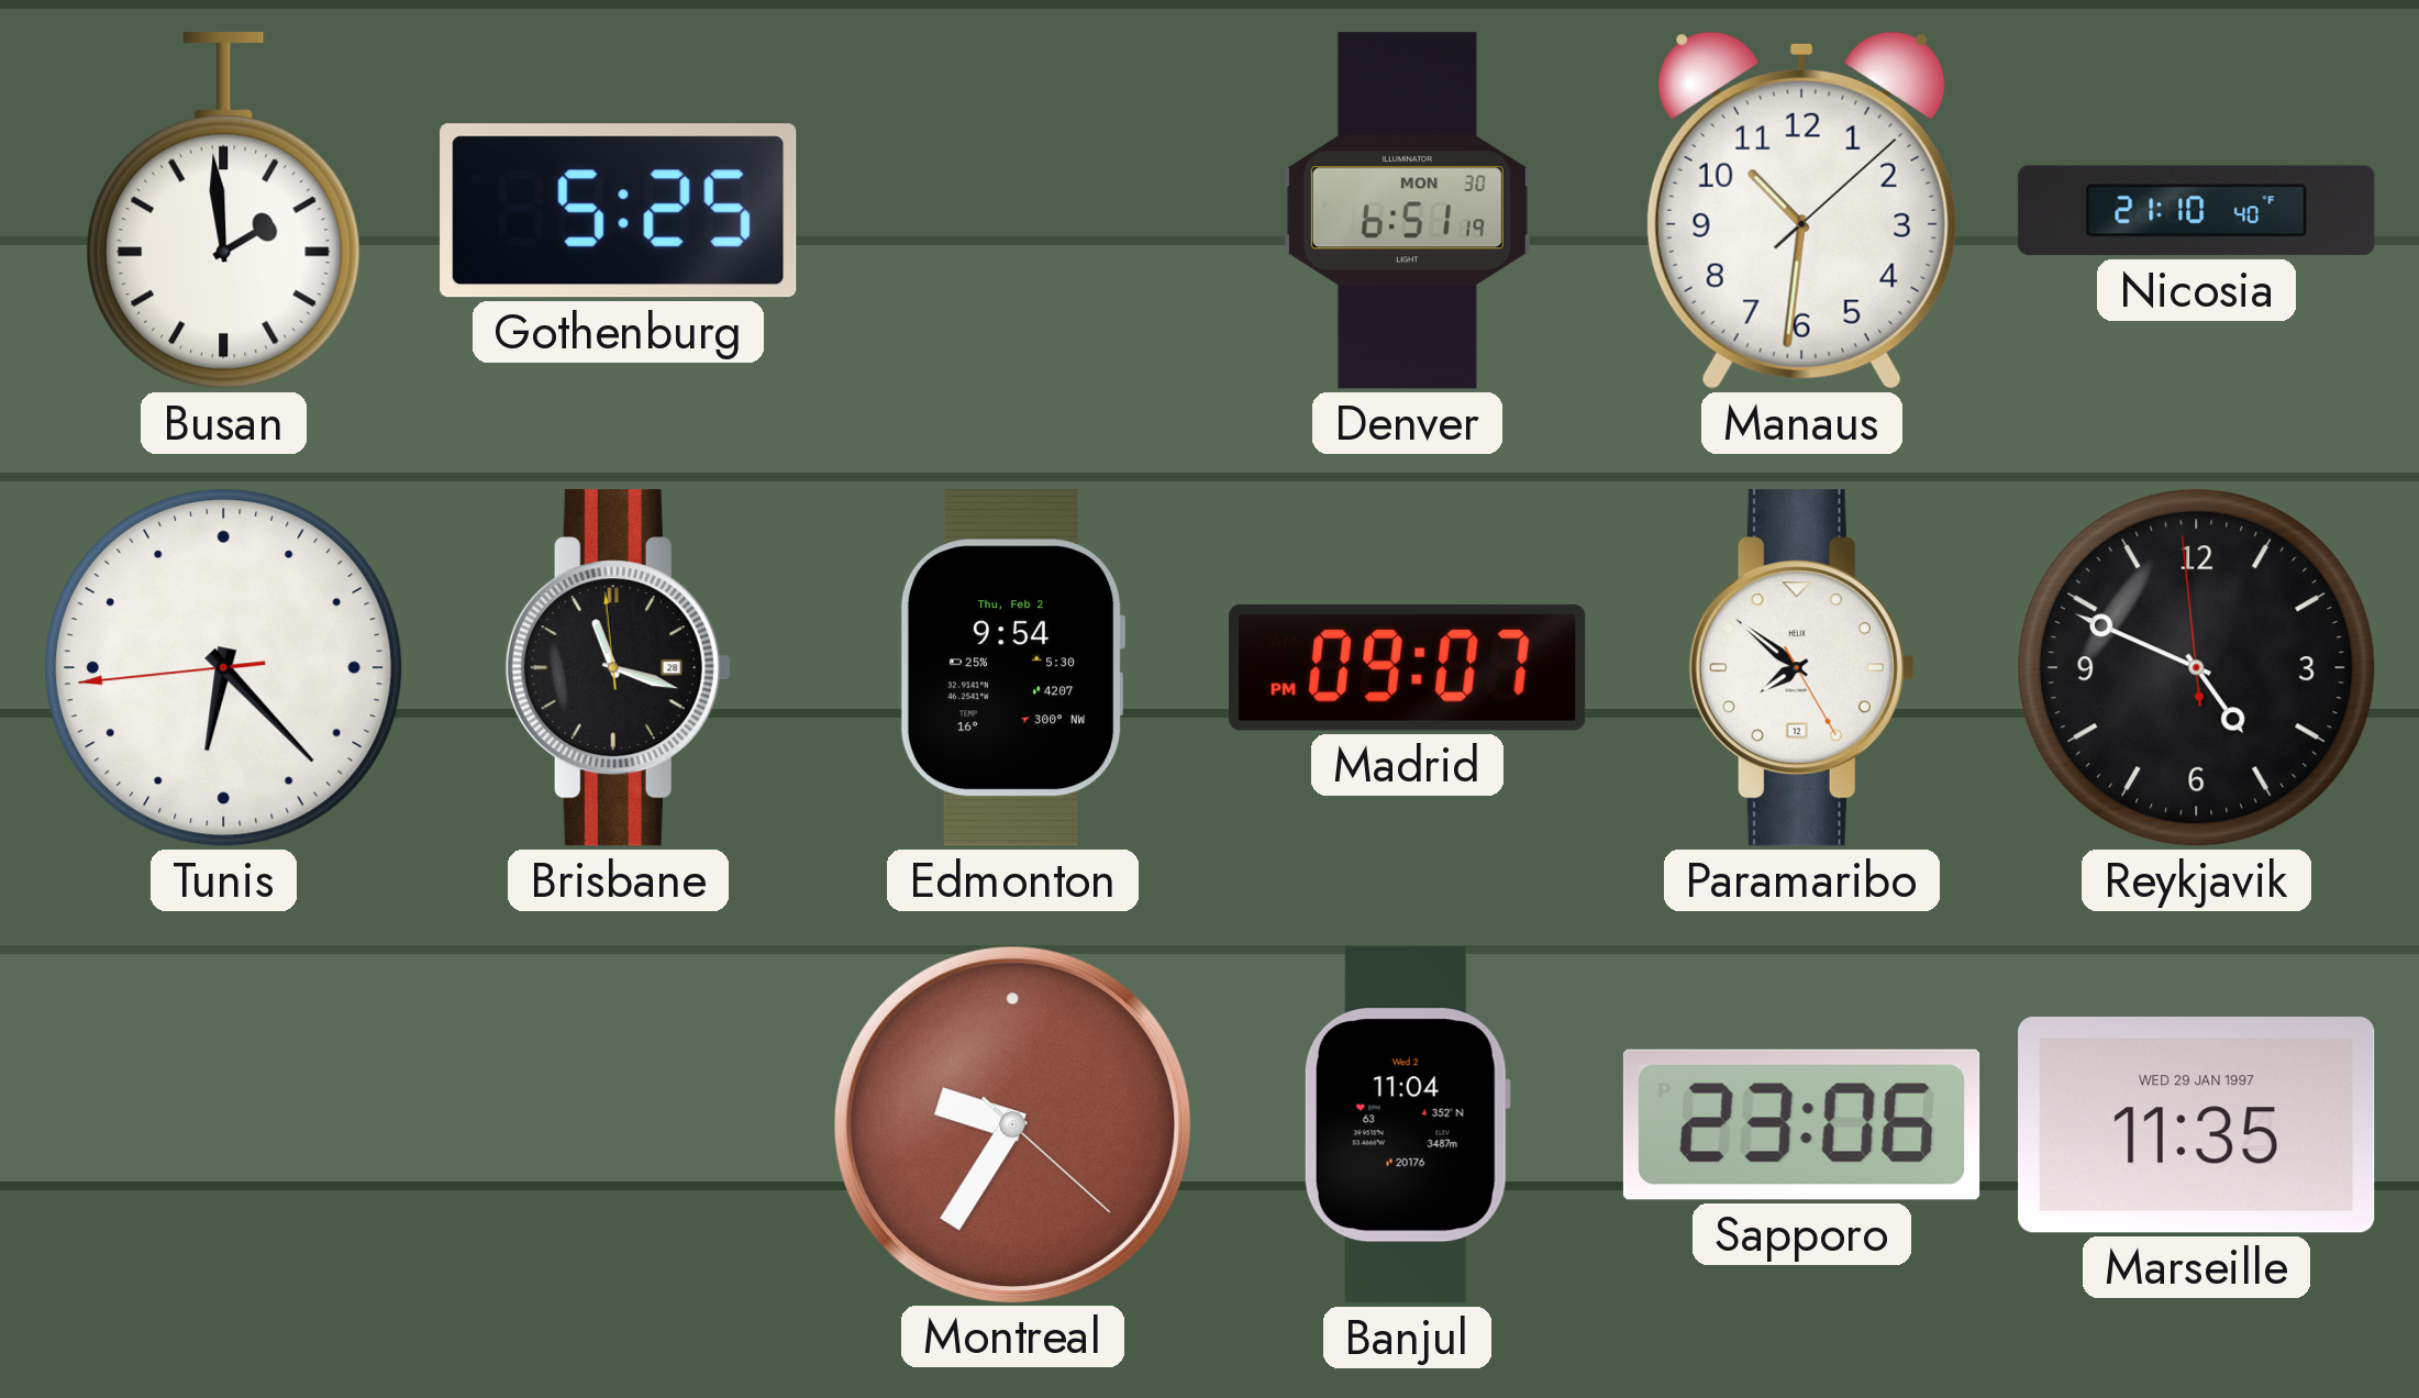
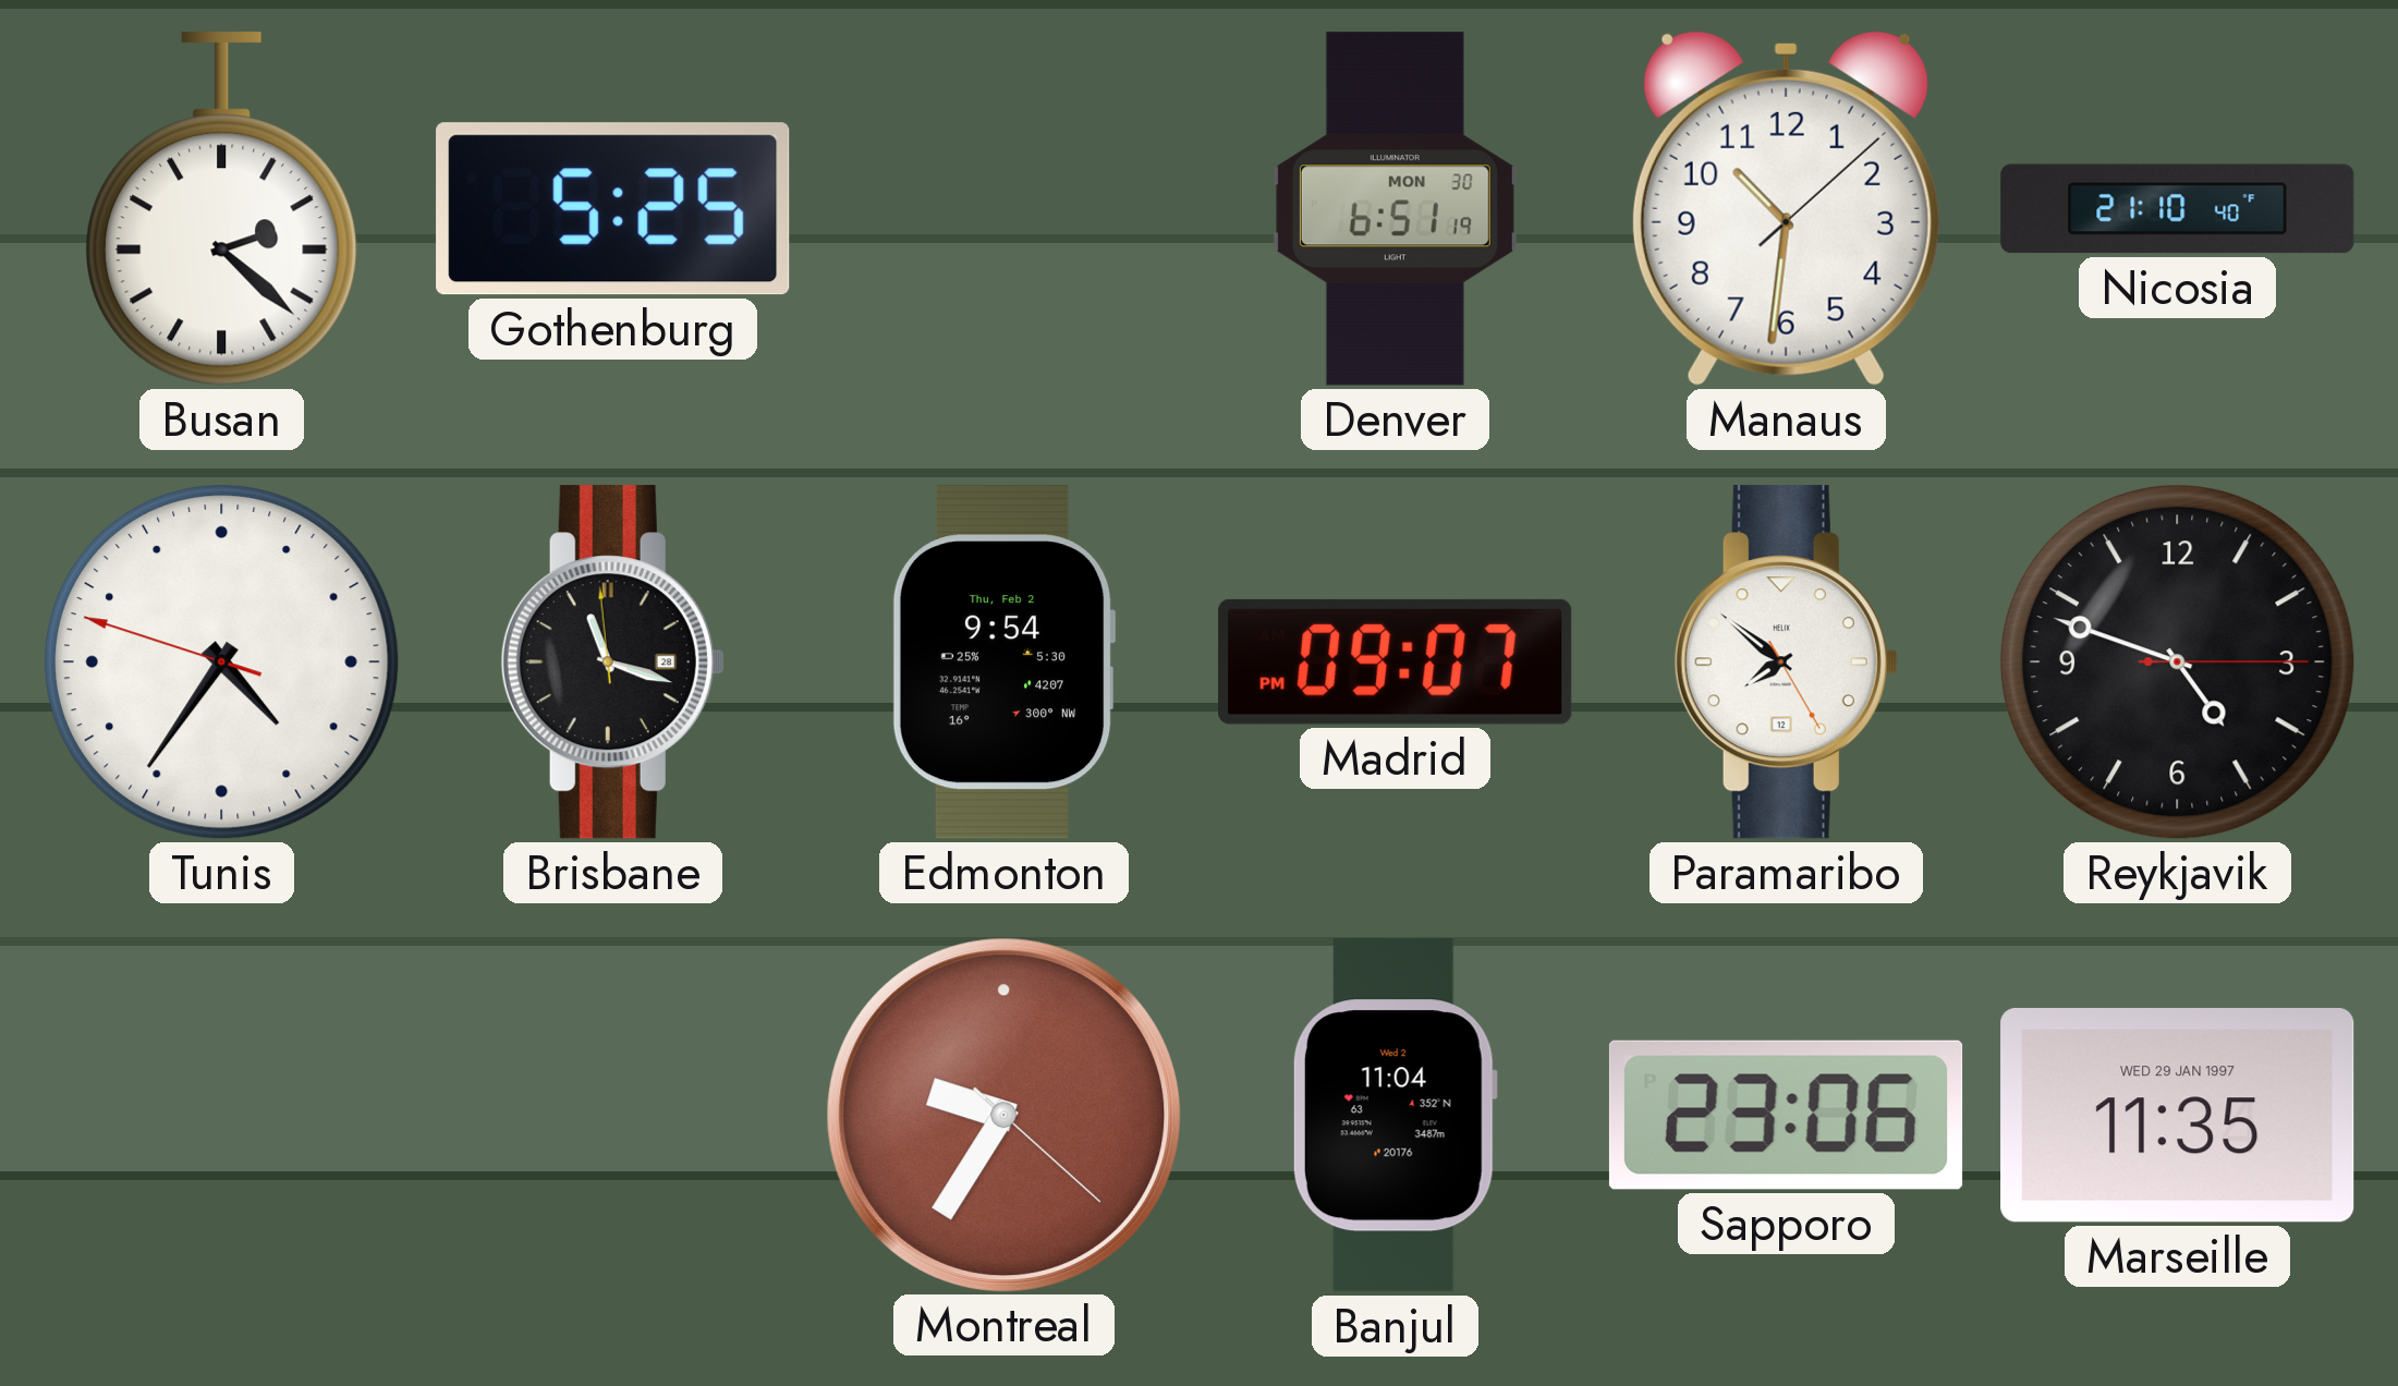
Busan: 1:59 -> 2:22 (222, 209)
Tunis: 6:22 -> 4:35 (222, 662)
Reykjavik: 4:48:59 -> 4:48:15 (2178, 662)
